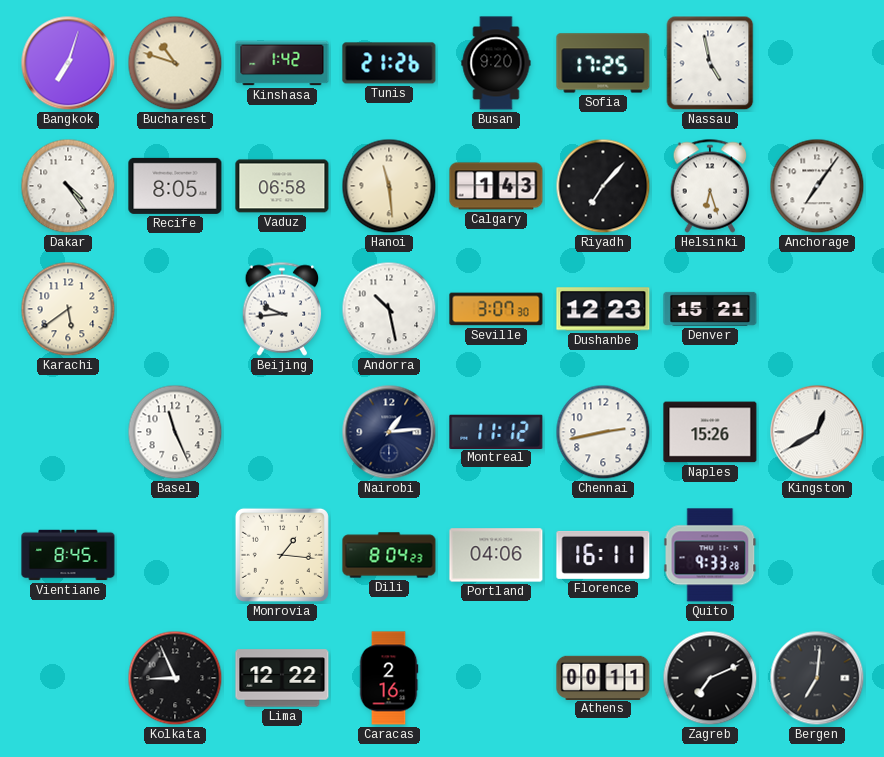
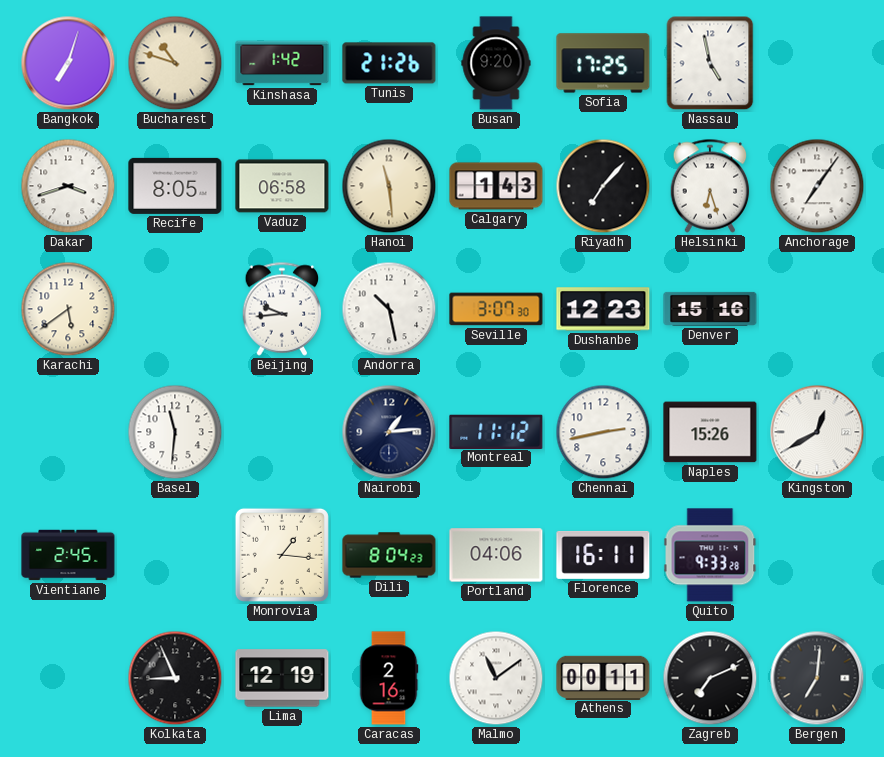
Dakar: 4:24 -> 3:42 (68, 186)
Denver: 15:21 -> 15:16 (710, 309)
Basel: 11:26 -> 11:31 (175, 432)
Vientiane: 8:45 -> 2:45 (68, 555)
Lima: 12:22 -> 12:19 (282, 678)
Malmo: none -> 11:09 (496, 678)
